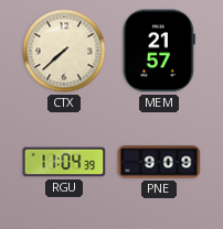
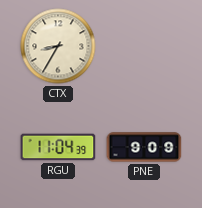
CTX: 7:38 -> 8:35 (58, 46)
MEM: 21:57 -> none (159, 51)
